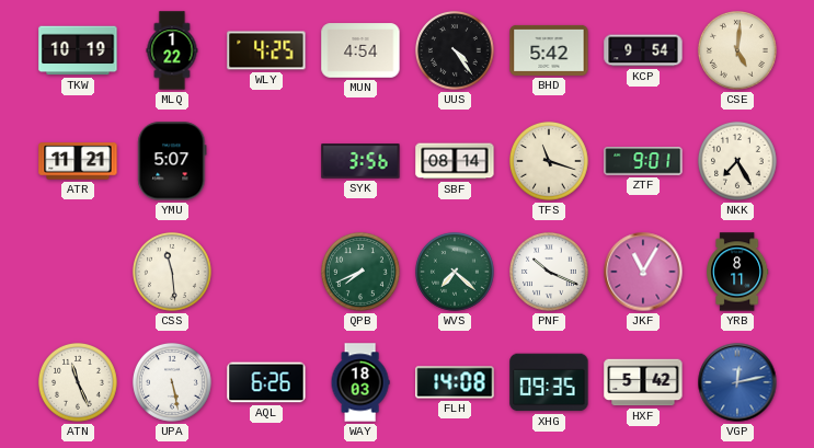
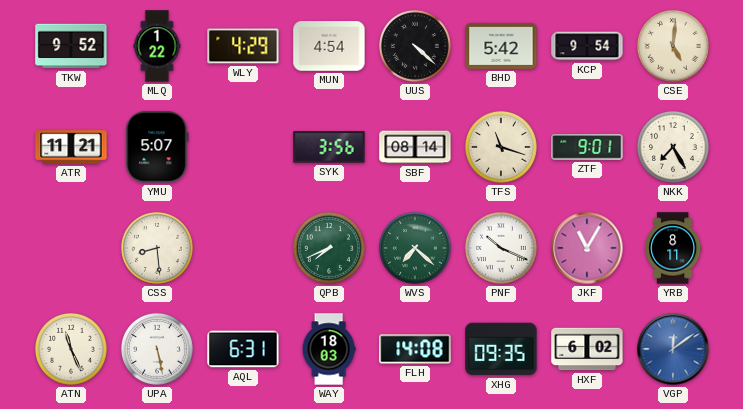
TKW: 10:19 -> 9:52 (71, 46)
WLY: 4:25 -> 4:29 (243, 46)
UUS: 4:24 -> 4:22 (415, 46)
CSS: 11:29 -> 8:29 (157, 248)
AQL: 6:26 -> 6:31 (243, 349)
HXF: 5:42 -> 6:02 (587, 349)
VGP: 12:13 -> 12:09 (673, 349)
